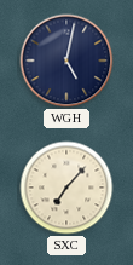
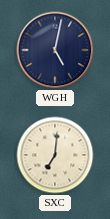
SXC: 7:07 -> 7:01 (55, 155)
